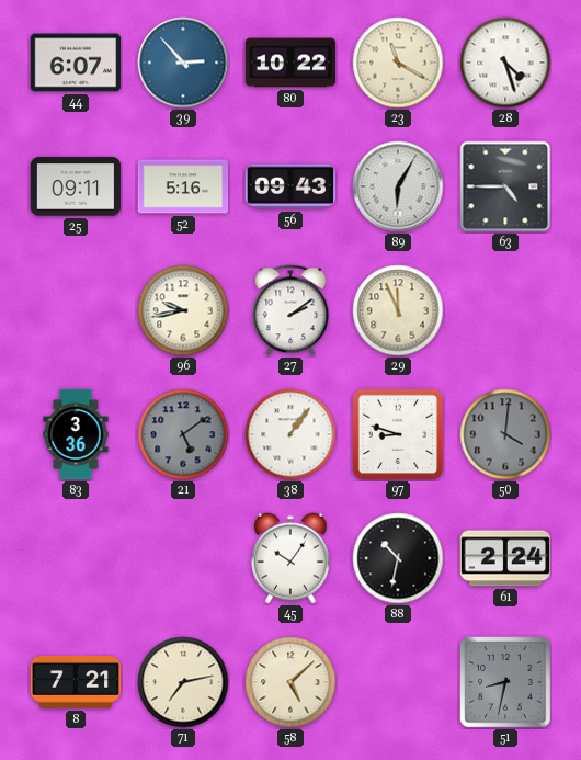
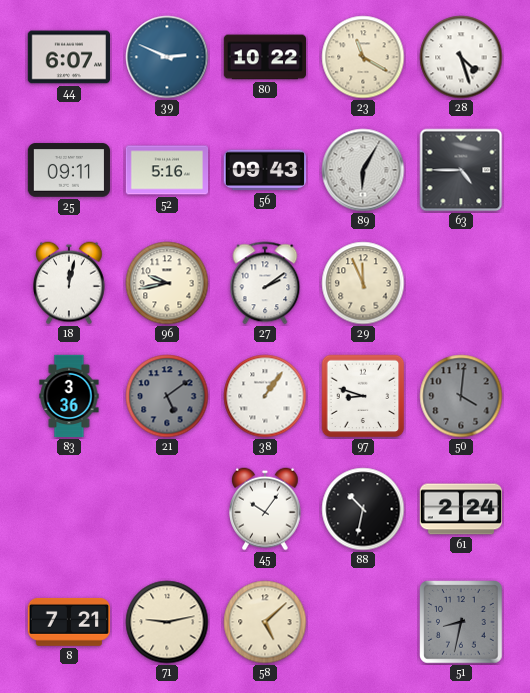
39: 2:53 -> 2:49 (167, 57)
18: none -> 12:02 (70, 283)
71: 7:13 -> 9:13 (167, 622)
